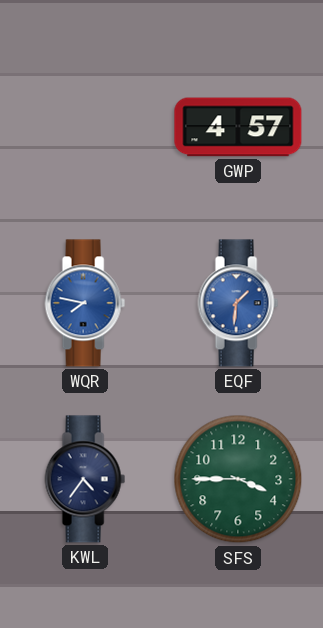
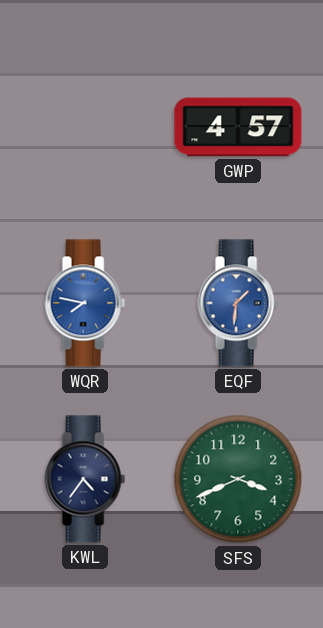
SFS: 3:45 -> 3:41 (238, 479)
